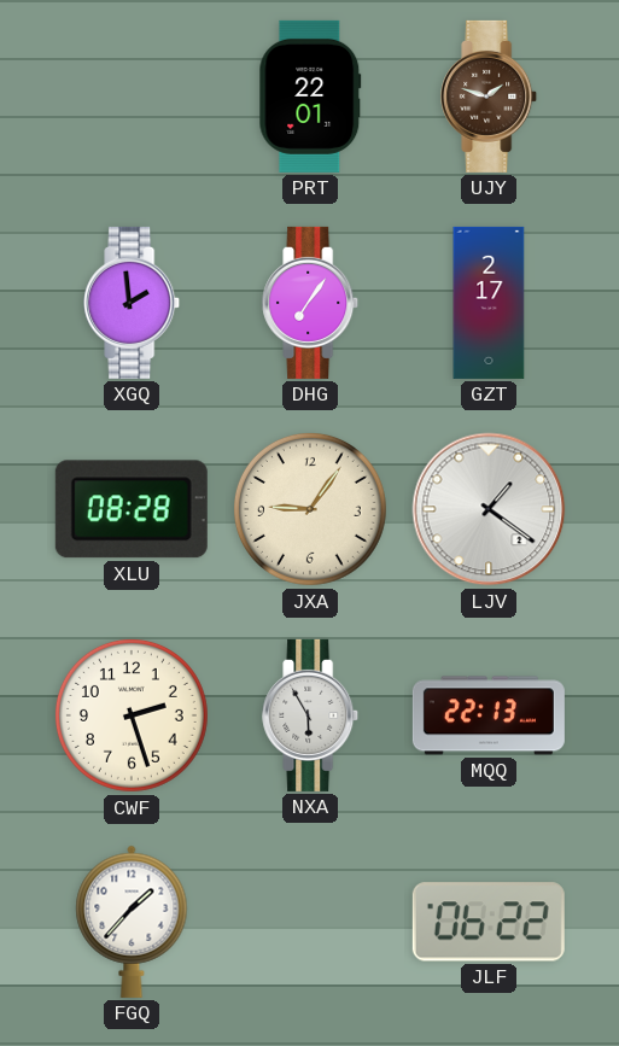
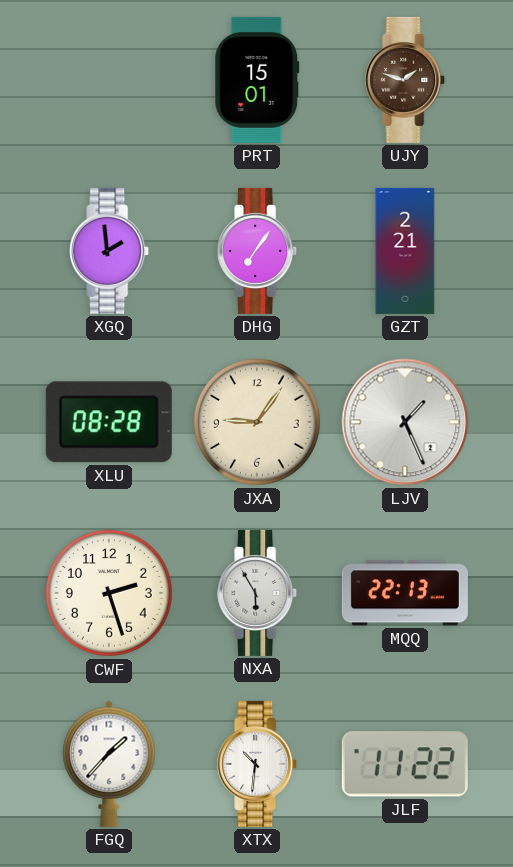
PRT: 22:01 -> 15:01 (257, 80)
GZT: 2:17 -> 2:21 (405, 251)
LJV: 1:21 -> 1:26 (405, 422)
XTX: none -> 10:31 (258, 764)
JLF: 06:22 -> 11:22 (405, 764)
